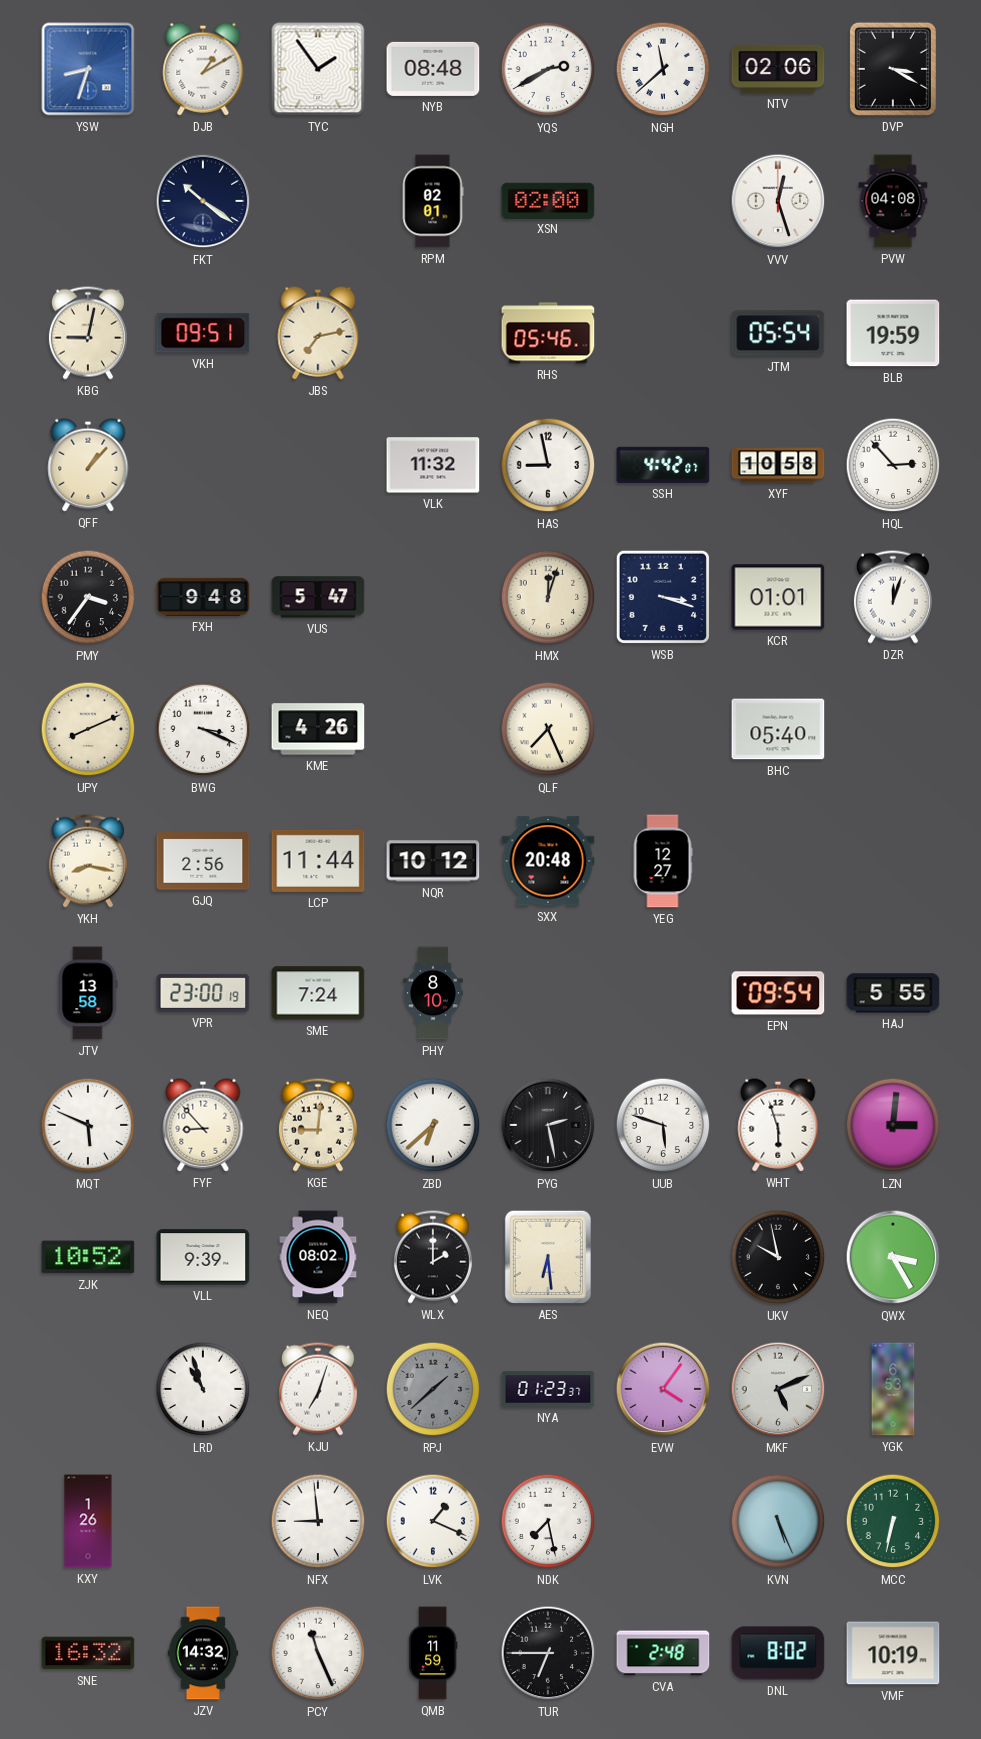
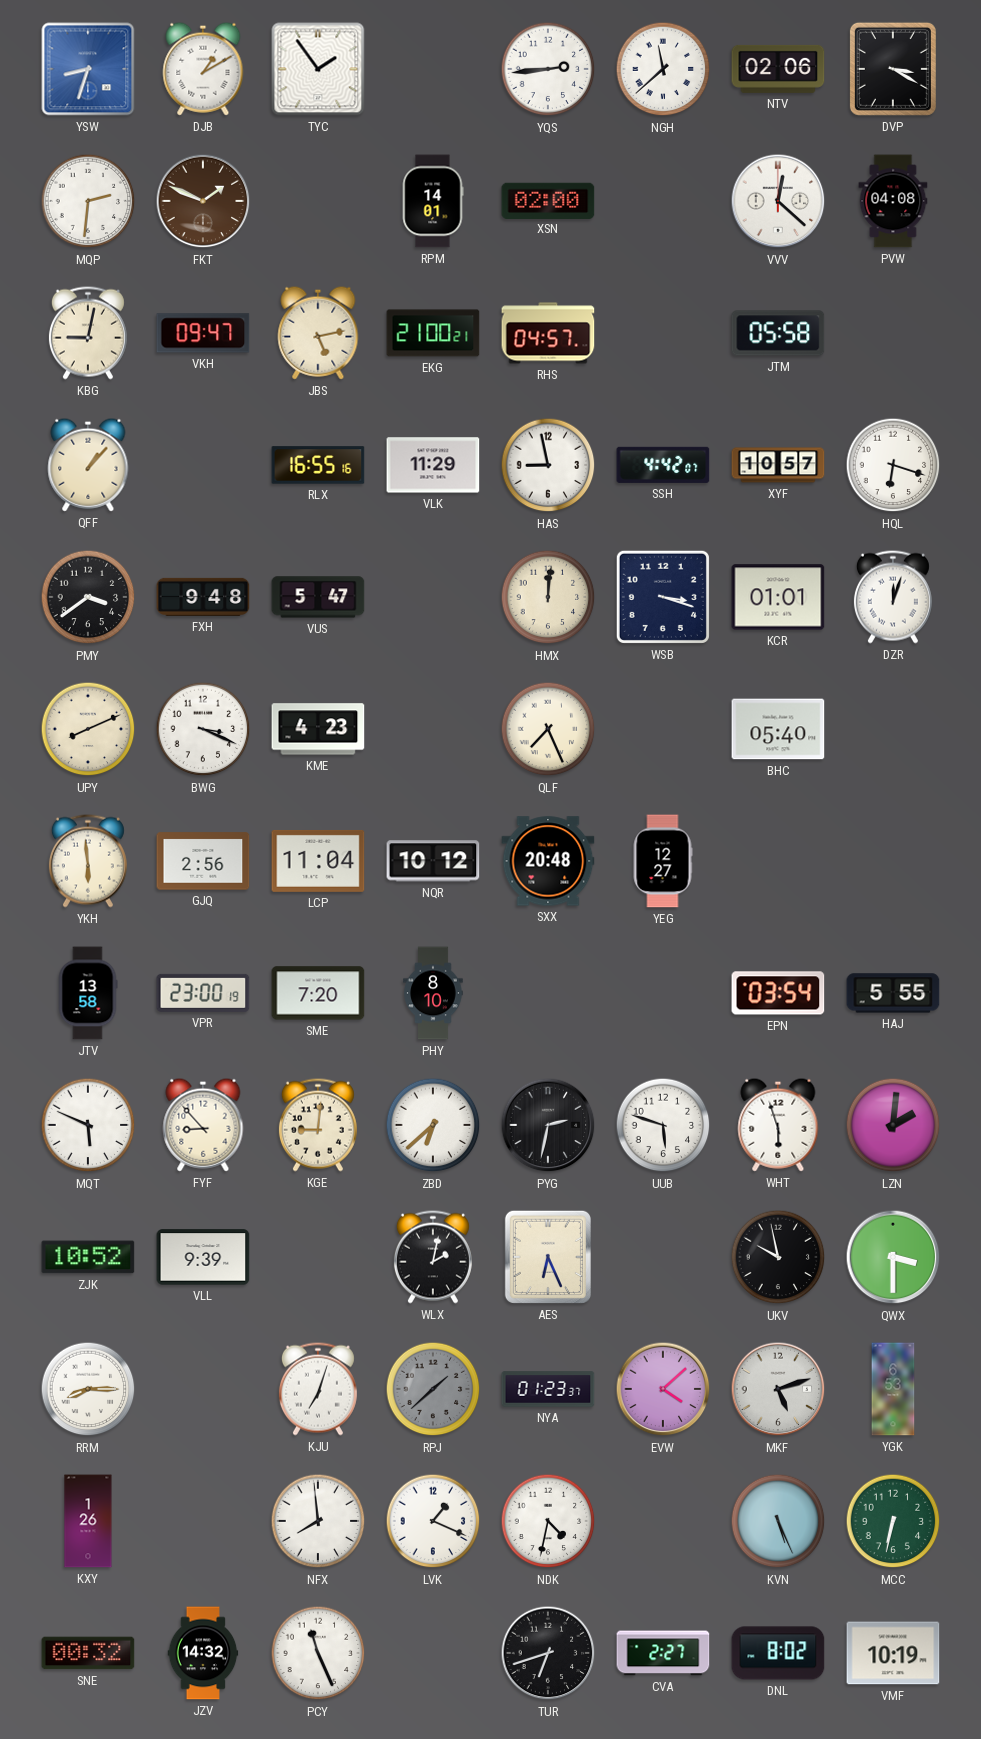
NYB: 08:48 -> none (433, 69)
YQS: 2:40 -> 2:44 (548, 69)
MQP: none -> 2:31 (88, 201)
FKT: 10:21 -> 1:49 (203, 201)
FKT dial: navy -> brown (203, 201)
RPM: 02:01 -> 14:01 (433, 201)
VVV: 12:27 -> 12:22 (778, 201)
VKH: 09:51 -> 09:47 (203, 333)
JBS: 7:13 -> 5:13 (318, 333)
EKG: none -> 21:00 (433, 333)
RHS: 05:46 -> 04:57 (548, 333)
JTM: 05:54 -> 05:58 (778, 333)
BLB: 19:59 -> none (893, 333)
RLX: none -> 16:55 (318, 465)
VLK: 11:32 -> 11:29 (433, 465)
XYF: 10:58 -> 10:57 (778, 465)
HQL: 2:53 -> 6:18 (893, 465)
PMY: 3:36 -> 3:39 (88, 597)
HMX: 12:03 -> 12:01 (548, 597)
KME: 4:26 -> 4:23 (318, 729)
YKH: 8:17 -> 5:59 (88, 861)
LCP: 11:44 -> 11:04 (318, 861)
SME: 7:24 -> 7:20 (318, 993)
EPN: 09:54 -> 03:54 (778, 993)
PYG: 2:28 -> 2:32 (548, 1125)
LZN: 3:01 -> 2:01 (893, 1125)
NEQ: 08:02 -> none (318, 1257)
WLX: 2:00 -> 2:02 (433, 1257)
AES: 6:29 -> 6:26 (548, 1257)
QWX: 3:25 -> 3:30 (893, 1257)
RRM: none -> 8:15 (88, 1389)
LRD: 10:57 -> none (203, 1389)
EVW: 4:06 -> 4:08 (663, 1389)
MKF: 5:11 -> 5:12 (778, 1389)
NFX: 8:59 -> 7:59 (318, 1521)
NDK: 7:28 -> 4:32 (548, 1521)
SNE: 16:32 -> 00:32 (88, 1653)
QMB: 11:59 -> none (433, 1653)
TUR: 6:45 -> 6:42 (548, 1653)
CVA: 2:48 -> 2:27 (663, 1653)
